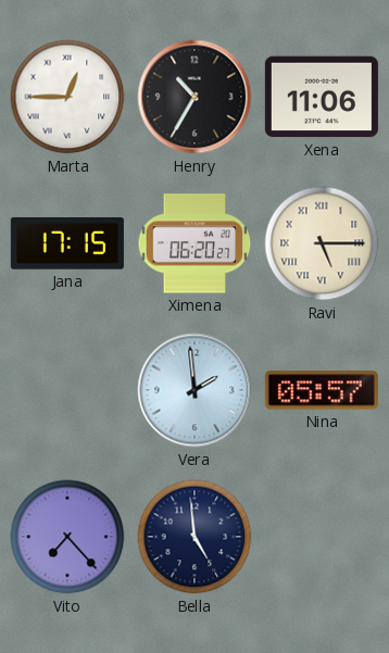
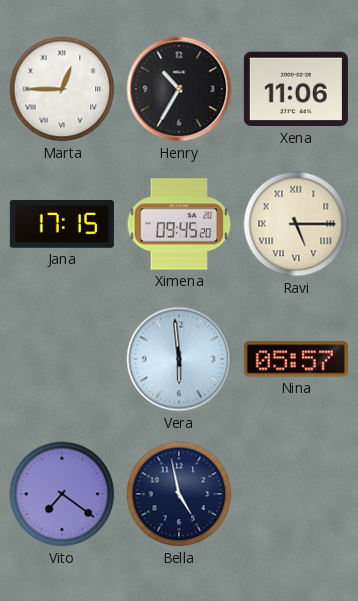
Ximena: 06:20 -> 09:45 (179, 224)
Vera: 1:59 -> 5:59 (179, 359)
Vito: 7:23 -> 7:21 (62, 494)
Bella: 4:59 -> 4:58 (179, 494)
